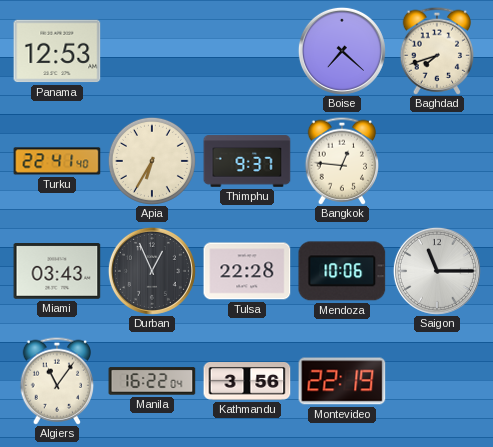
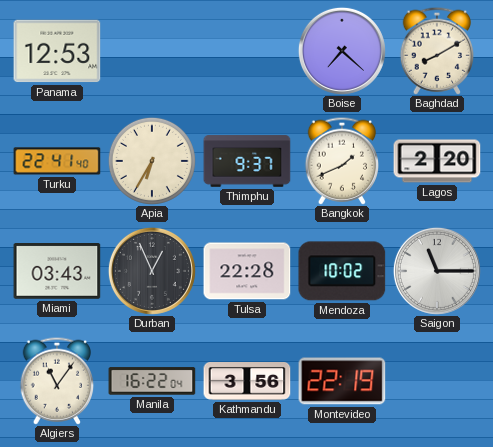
Baghdad: 7:42 -> 8:10 (437, 51)
Bangkok: 12:46 -> 1:41 (342, 161)
Lagos: none -> 2:20 (437, 161)
Mendoza: 10:06 -> 10:02 (342, 271)
